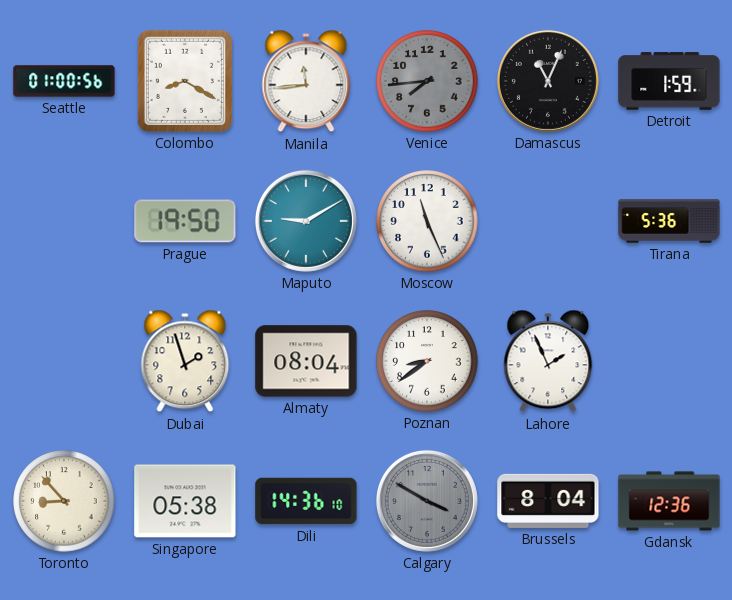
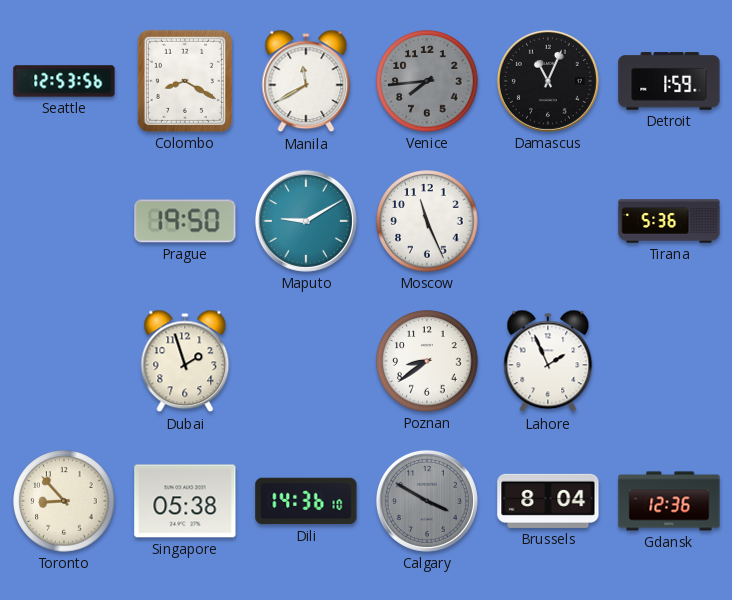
Seattle: 01:00 -> 12:53 (64, 81)
Manila: 11:44 -> 11:40 (306, 81)
Almaty: 08:04 -> none (306, 361)
